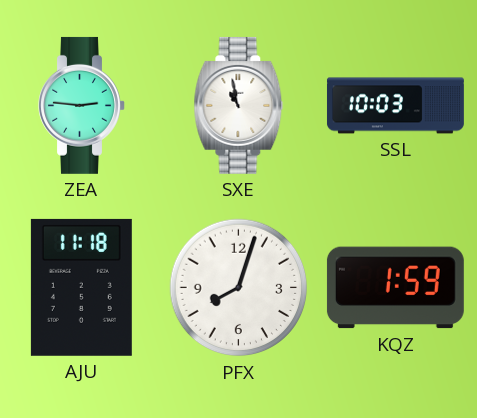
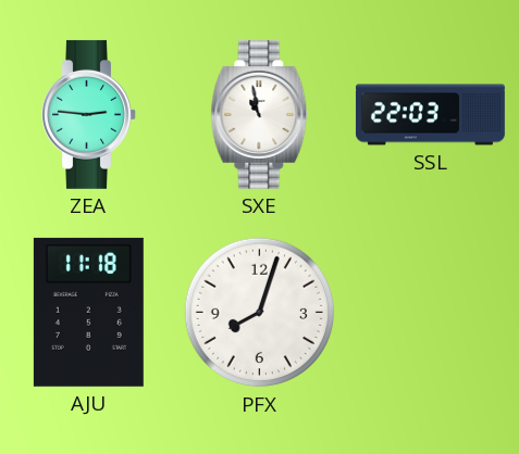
SSL: 10:03 -> 22:03 (430, 115)
KQZ: 1:59 -> none (395, 288)
